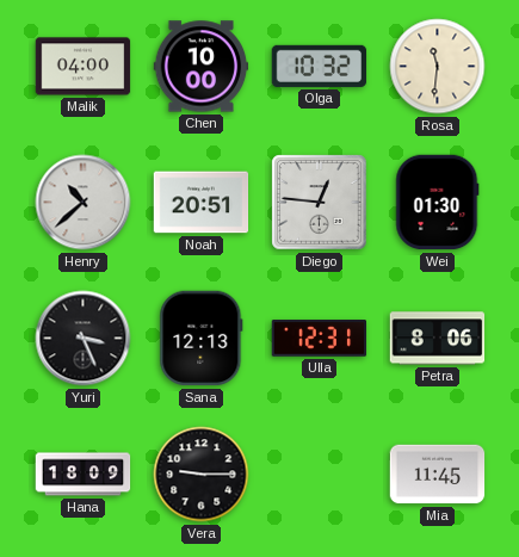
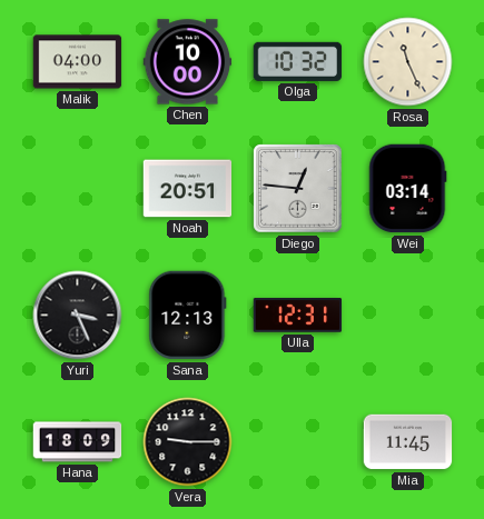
Rosa: 11:31 -> 11:26 (408, 62)
Henry: 10:38 -> none (84, 203)
Wei: 01:30 -> 03:14 (408, 189)
Petra: 8:06 -> none (438, 339)
